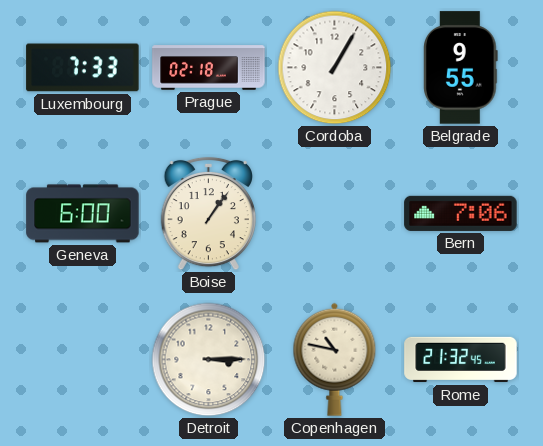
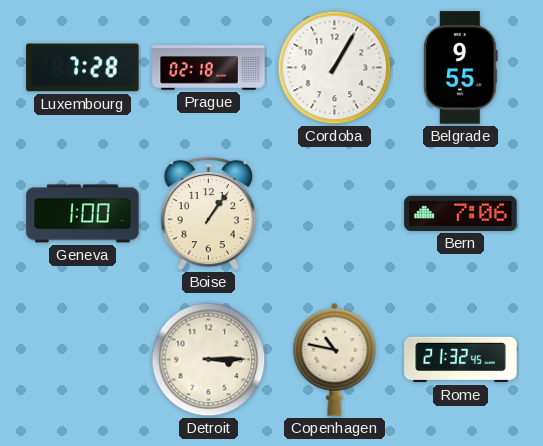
Luxembourg: 7:33 -> 7:28 (83, 68)
Geneva: 6:00 -> 1:00 (83, 214)
